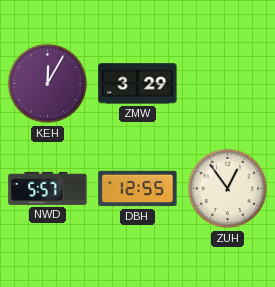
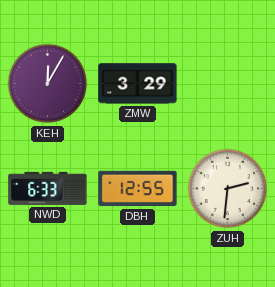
NWD: 5:57 -> 6:33 (48, 188)
ZUH: 12:54 -> 2:31 (228, 189)
